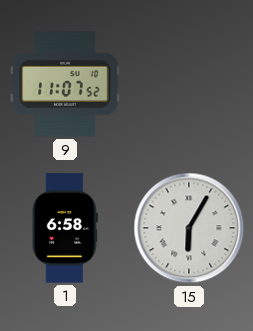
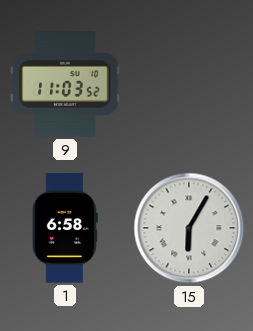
9: 11:07 -> 11:03 (65, 85)
